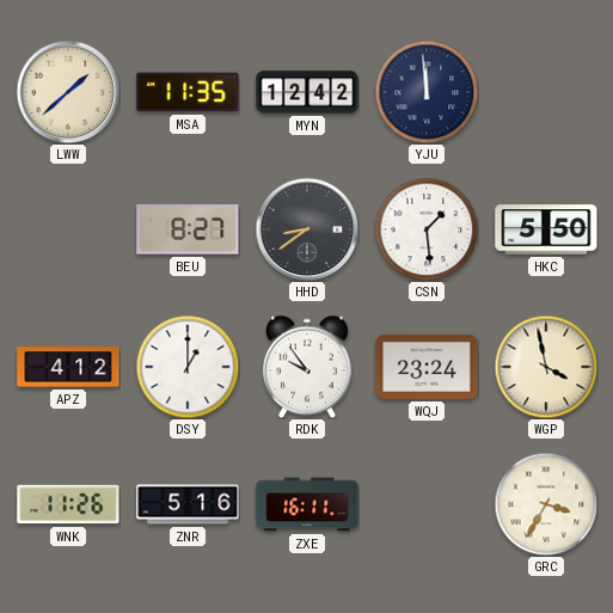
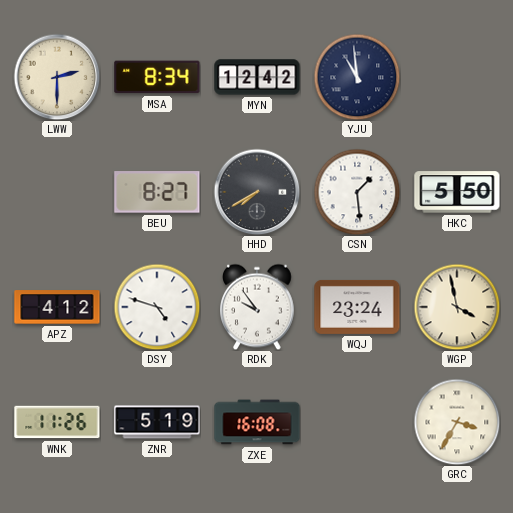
LWW: 1:38 -> 2:30 (57, 77)
MSA: 11:35 -> 8:34 (157, 77)
YJU: 11:59 -> 10:59 (357, 77)
HHD: 8:39 -> 7:40 (257, 192)
DSY: 1:00 -> 4:48 (157, 307)
ZNR: 5:16 -> 5:19 (157, 422)
ZXE: 16:11 -> 16:08 (257, 422)
